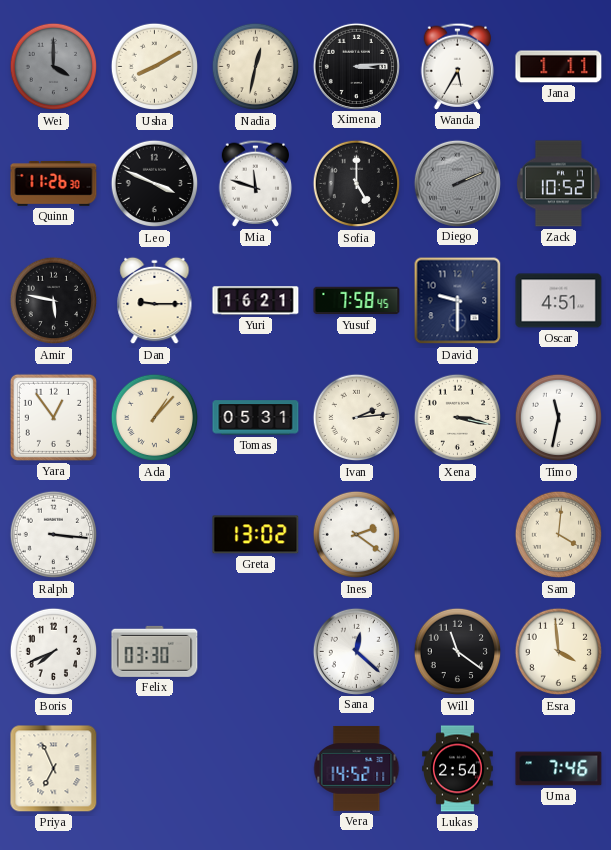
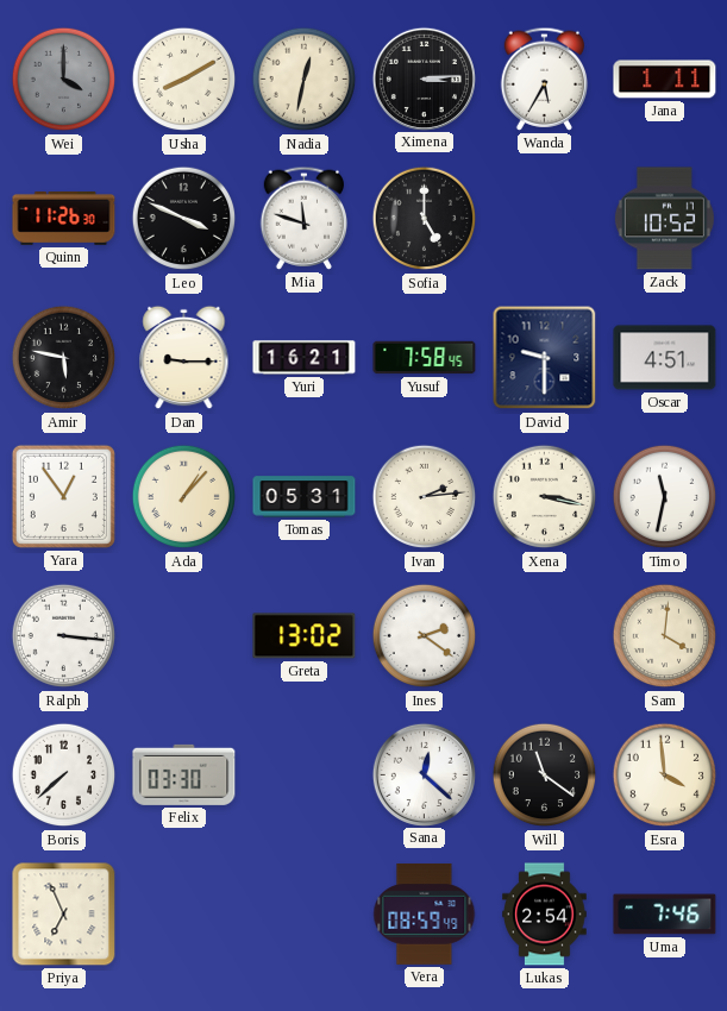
Diego: 2:11 -> none (457, 183)
Boris: 7:41 -> 7:38 (64, 775)
Vera: 14:52 -> 08:59 (425, 913)
